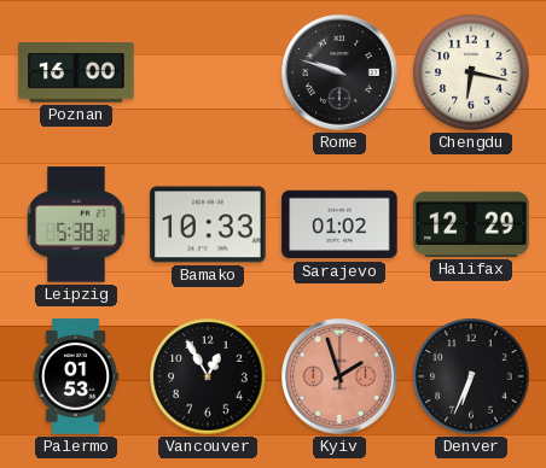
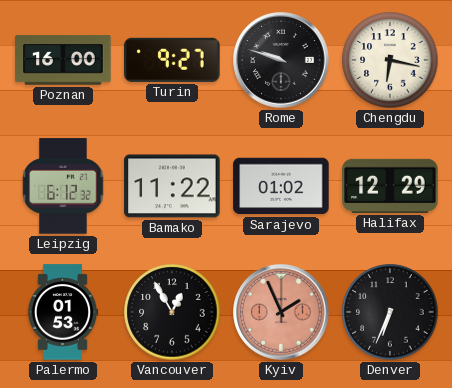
Turin: none -> 9:27 (172, 60)
Leipzig: 5:38 -> 6:12 (63, 186)
Bamako: 10:33 -> 11:22 (172, 186)
Kyiv: 1:57 -> 1:56 (281, 312)
